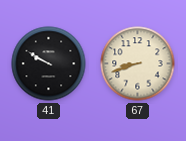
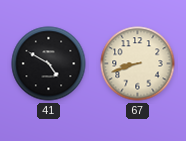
41: 9:50 -> 4:50 (49, 64)
